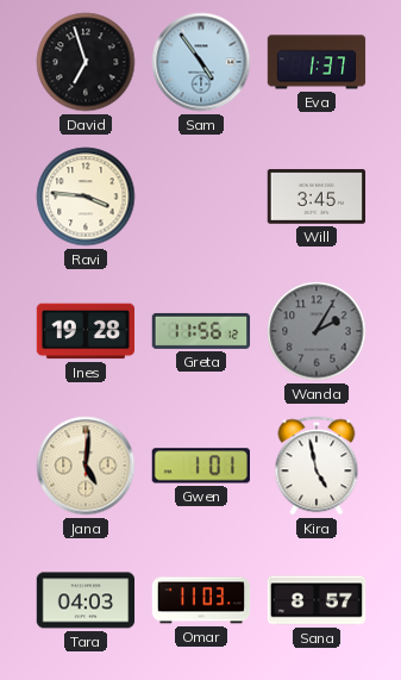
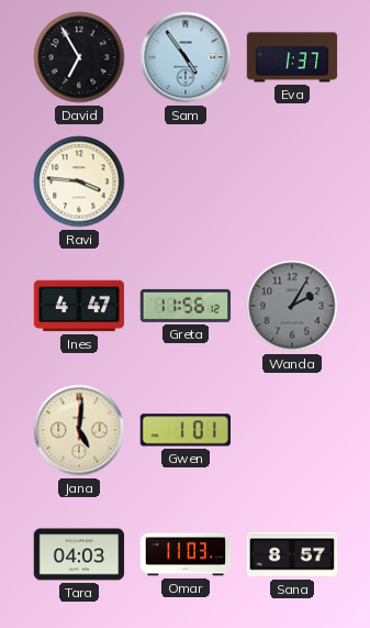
David: 6:57 -> 6:55 (79, 57)
Will: 3:45 -> none (317, 196)
Ines: 19:28 -> 4:47 (79, 306)
Kira: 4:58 -> none (317, 466)
